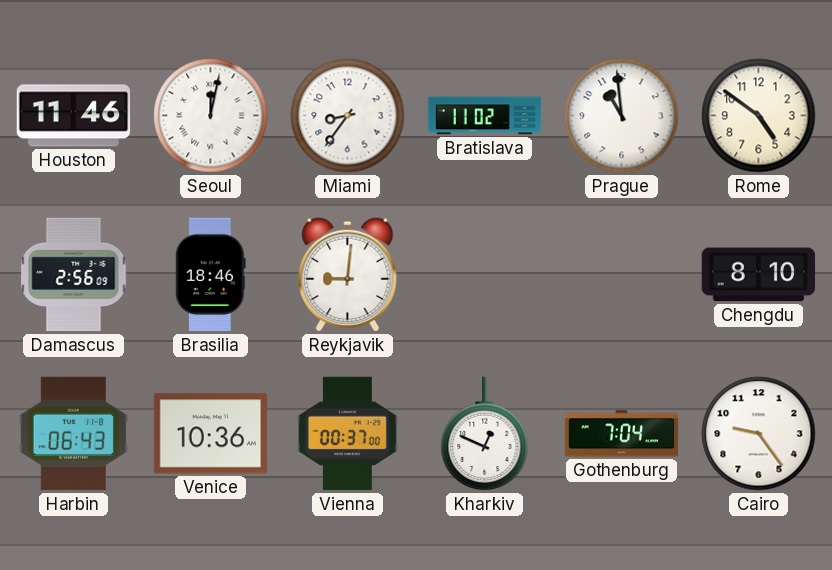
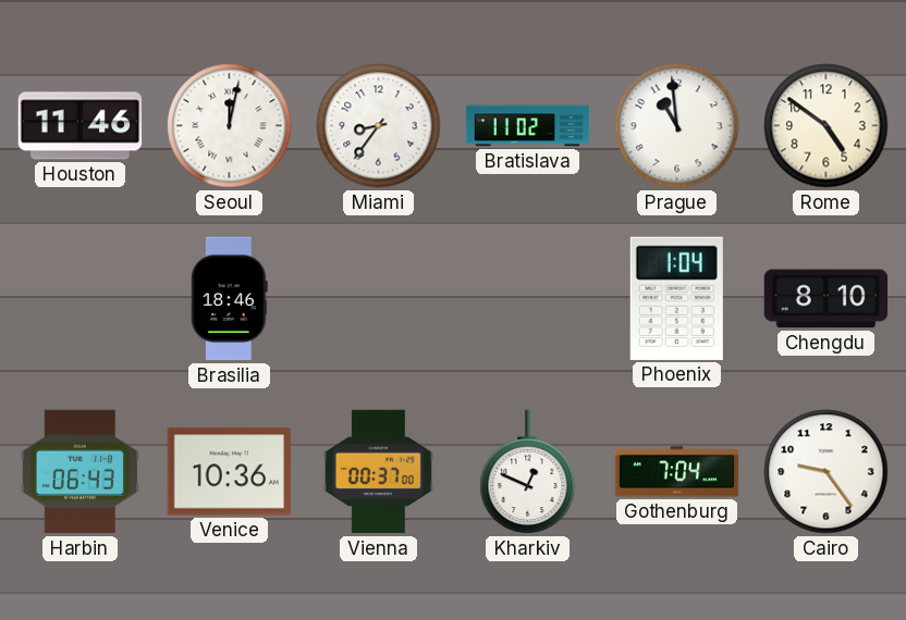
Damascus: 2:56 -> none (74, 275)
Reykjavik: 9:01 -> none (348, 274)
Phoenix: none -> 1:04 (676, 298)
